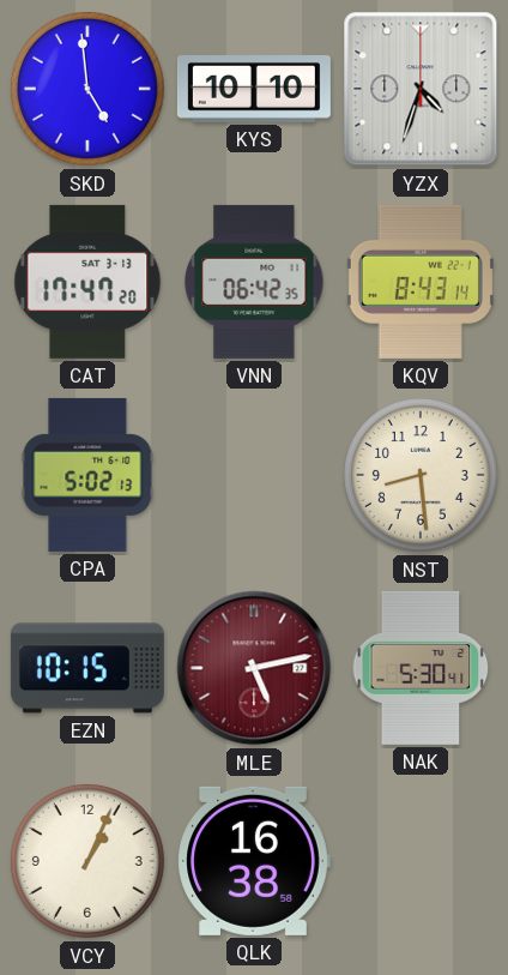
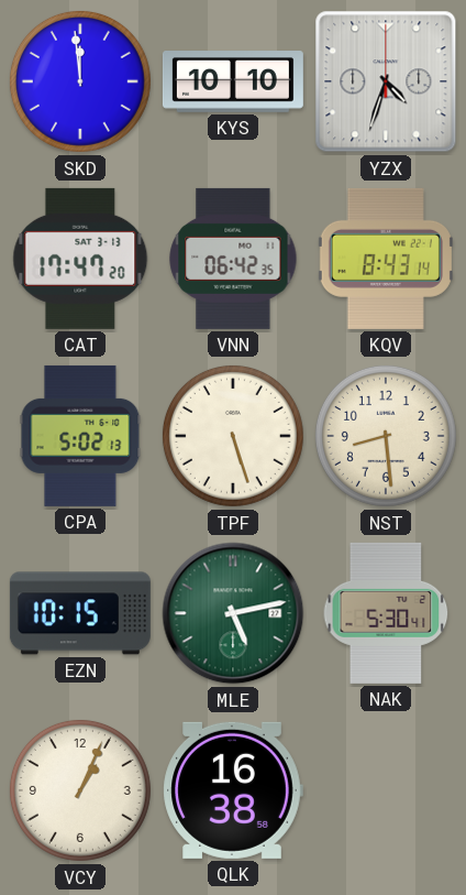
SKD: 4:59 -> 11:59 (80, 81)
TPF: none -> 5:27 (233, 436)
MLE dial: burgundy -> green (233, 613)
